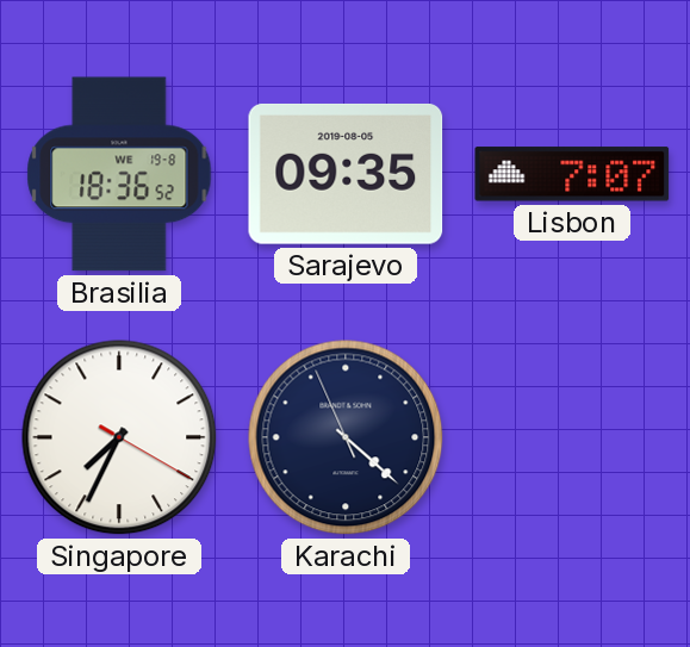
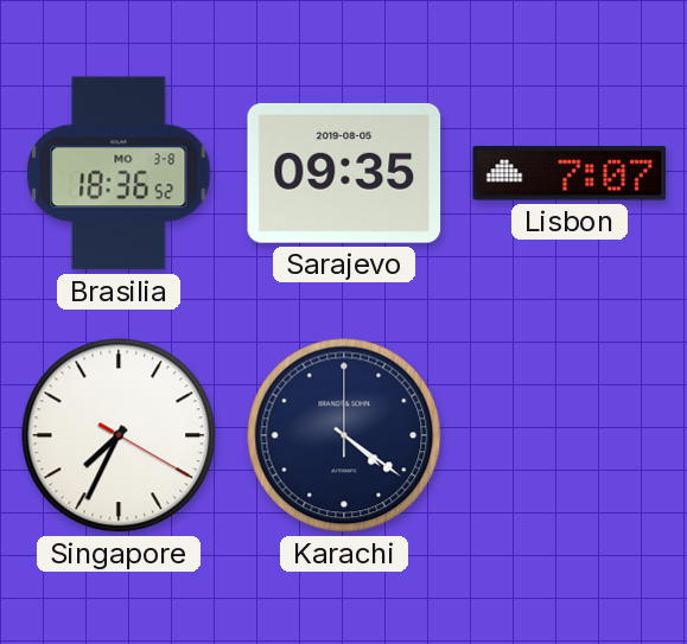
Brasilia date: WE 19-8 -> MO 3-8 (119, 173)
Karachi: 4:21:56 -> 4:21:00 (344, 435)
